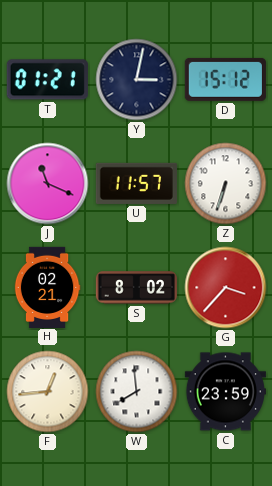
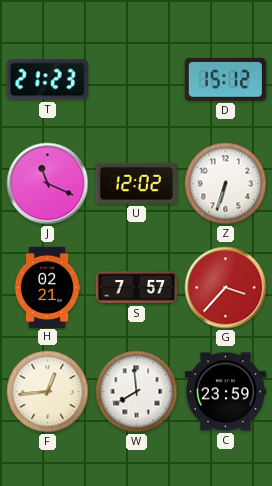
T: 01:21 -> 21:23 (47, 80)
Y: 3:02 -> none (137, 80)
U: 11:57 -> 12:02 (136, 183)
S: 8:02 -> 7:57 (136, 288)
